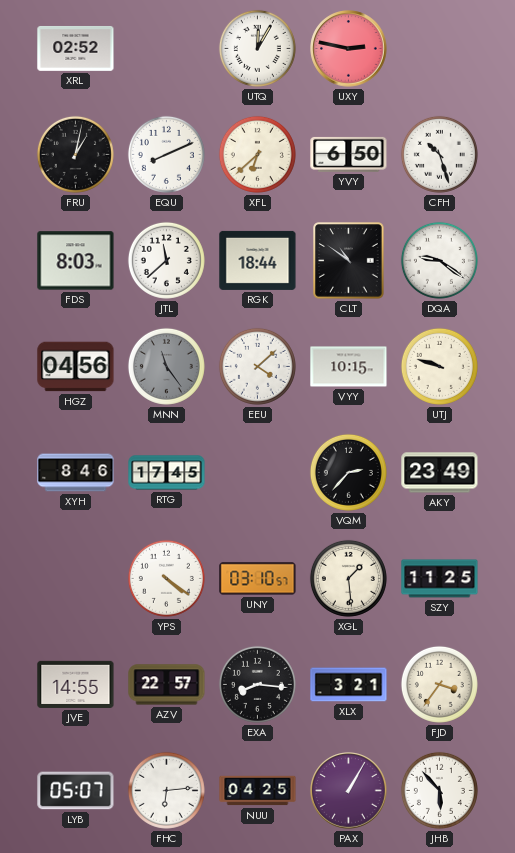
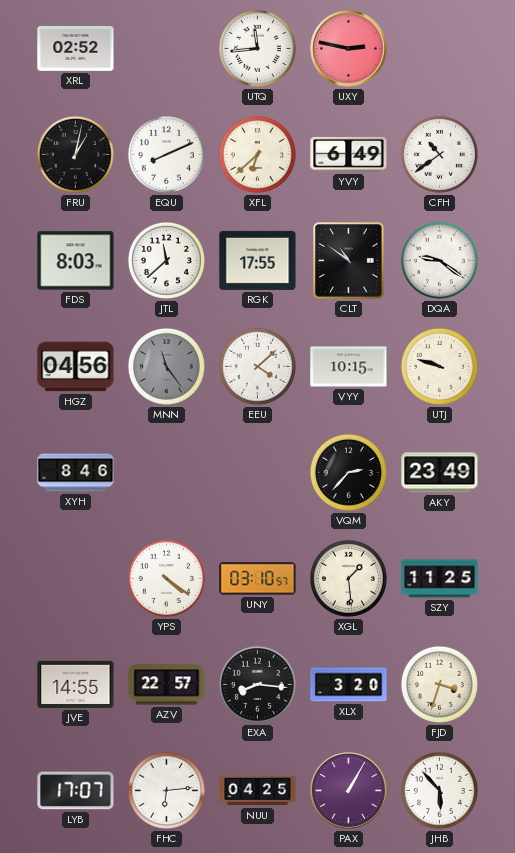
UTQ: 12:05 -> 11:44 (257, 48)
YVY: 6:50 -> 6:49 (349, 154)
CFH: 10:27 -> 10:39 (439, 154)
RGK: 18:44 -> 17:55 (258, 260)
RTG: 17:45 -> none (167, 473)
XLX: 3:21 -> 3:20 (349, 685)
FJD: 3:36 -> 3:33 (439, 684)
LYB: 05:07 -> 17:07 (76, 791)
